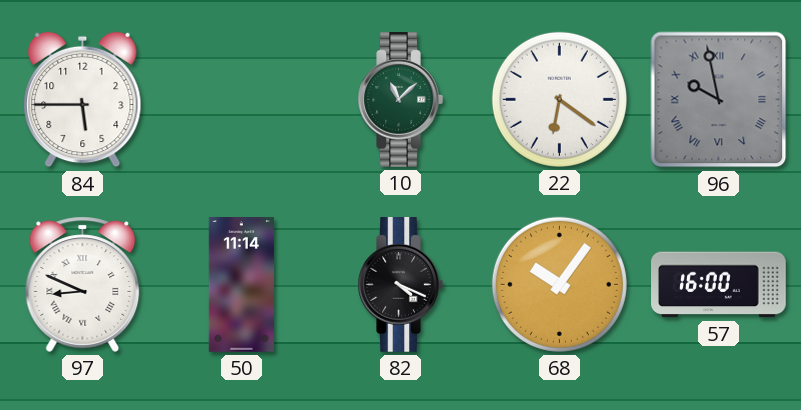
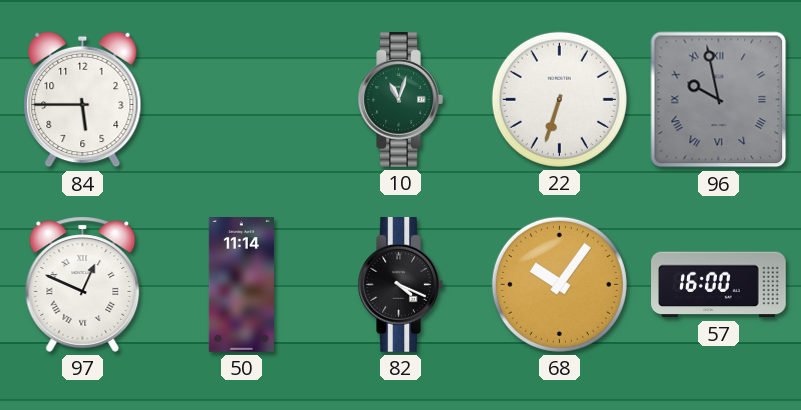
10: 11:08 -> 11:03 (400, 100)
22: 6:21 -> 6:33 (559, 99)
97: 8:49 -> 12:49 (83, 284)
